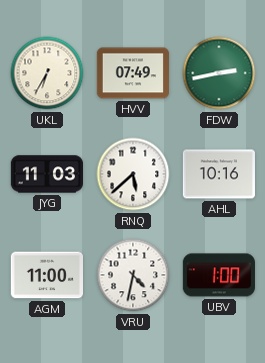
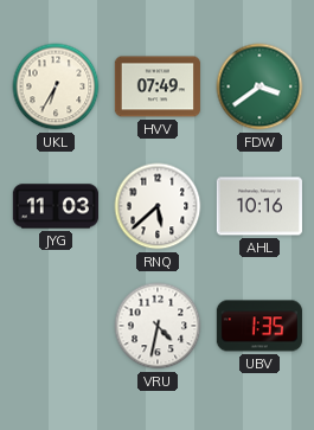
FDW: 2:43 -> 3:39 (259, 86)
AGM: 11:00 -> none (46, 275)
UBV: 1:00 -> 1:35 (259, 326)
